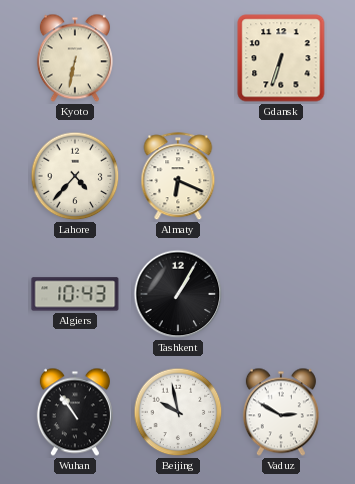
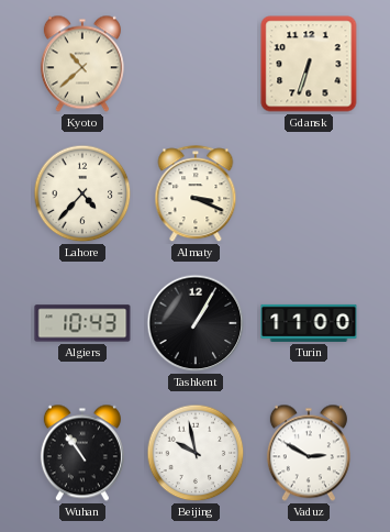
Kyoto: 6:32 -> 10:38 (82, 64)
Almaty: 6:19 -> 3:19 (196, 195)
Turin: none -> 11:00 (309, 323)
